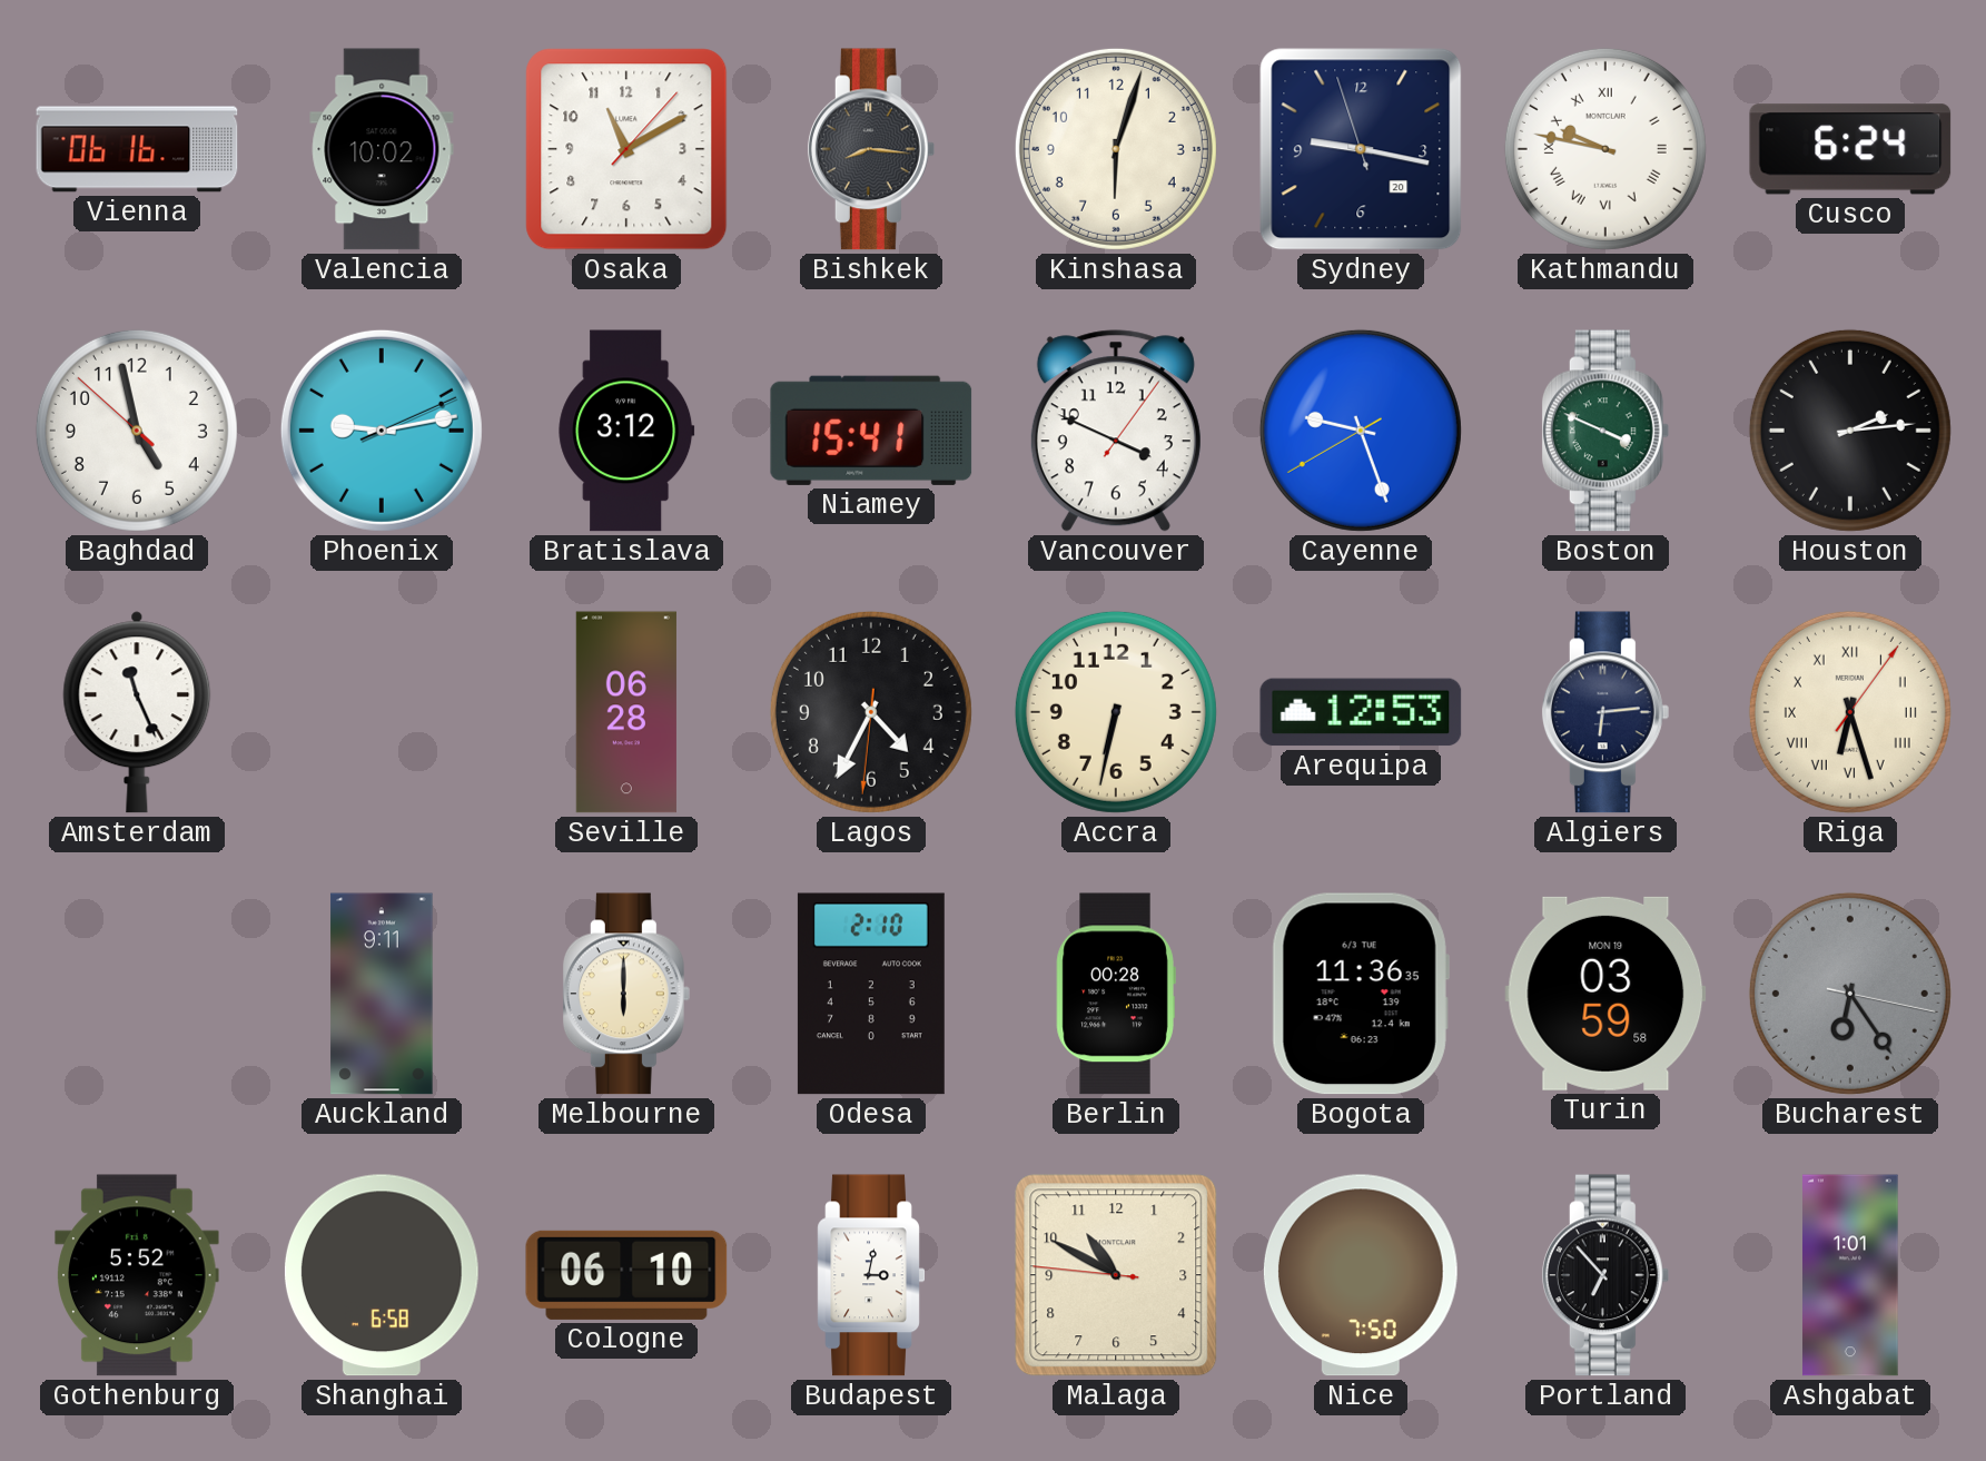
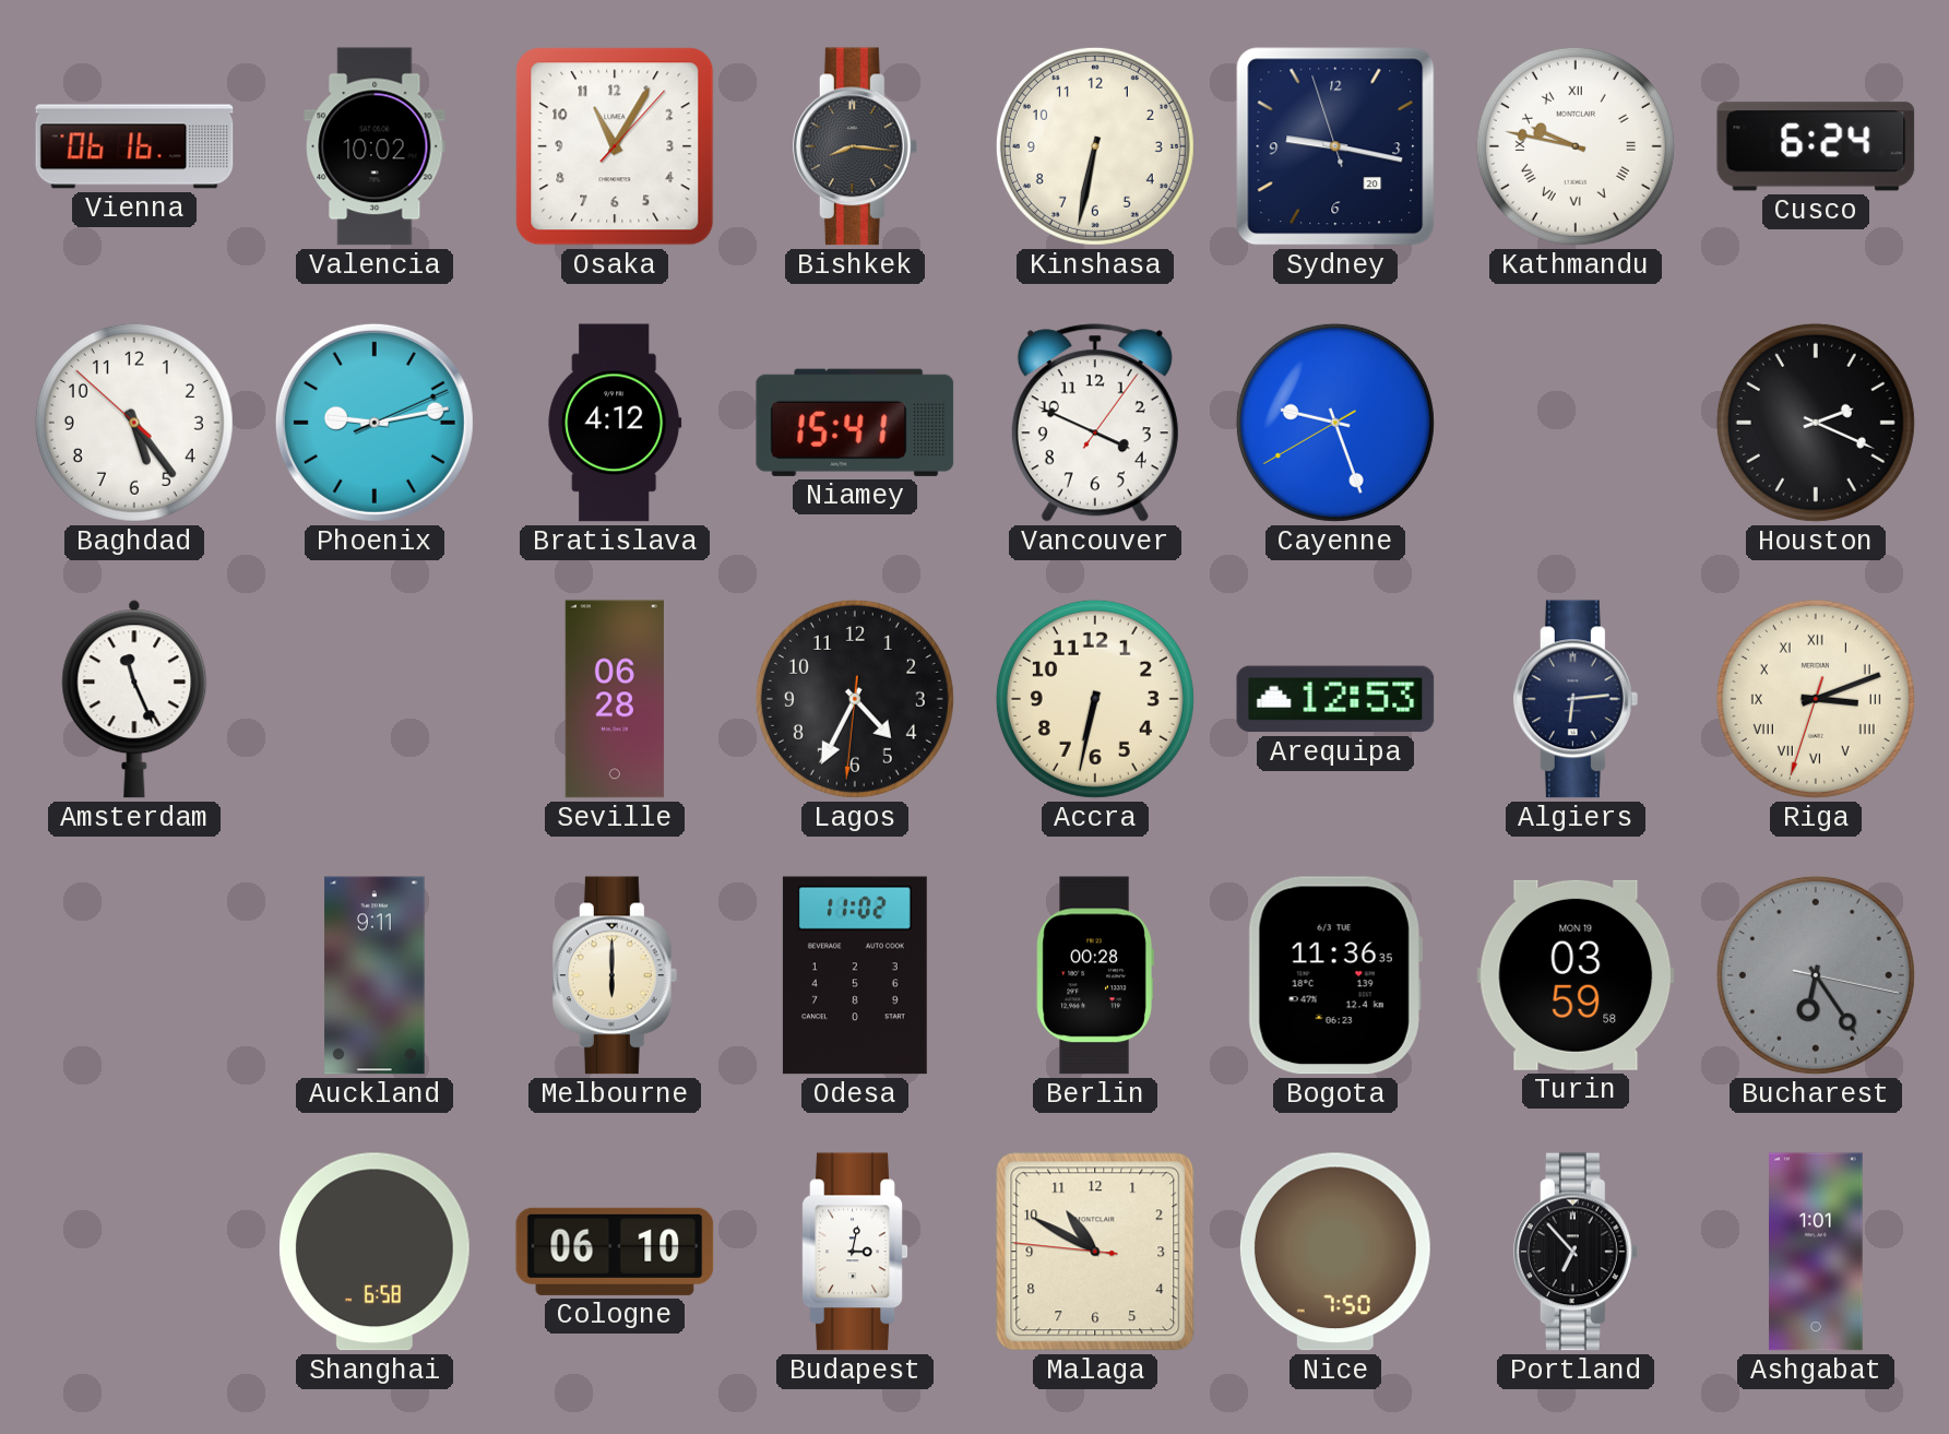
Osaka: 11:10 -> 11:05 (615, 146)
Kinshasa: 6:03 -> 6:32 (1095, 146)
Baghdad: 4:57 -> 5:23 (134, 423)
Bratislava: 3:12 -> 4:12 (615, 423)
Boston: 3:49 -> none (1605, 431)
Houston: 2:14 -> 2:19 (1816, 423)
Riga: 6:27 -> 3:11 (1816, 699)
Odesa: 2:10 -> 11:02 (855, 975)
Gothenburg: 5:52 -> none (137, 1275)
